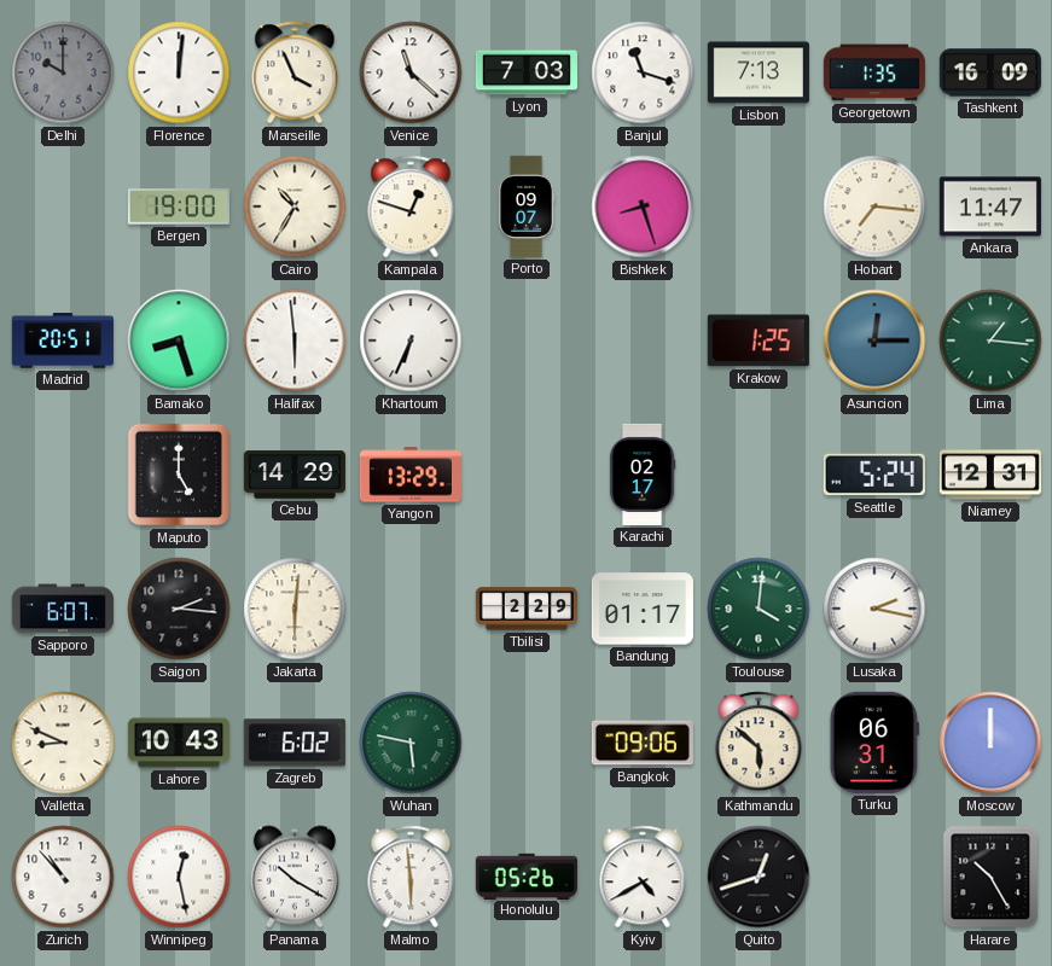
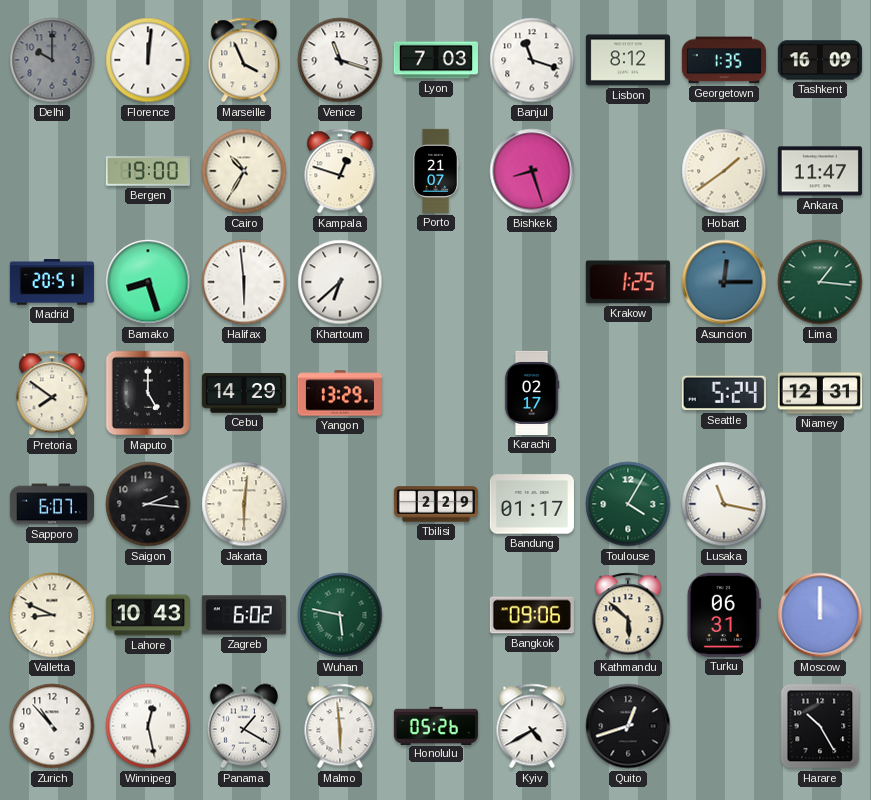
Venice: 11:22 -> 11:18 (340, 60)
Lisbon: 7:13 -> 8:12 (628, 60)
Porto: 09:07 -> 21:07 (436, 171)
Hobart: 7:16 -> 1:39 (724, 171)
Khartoum: 6:34 -> 6:38 (340, 282)
Pretoria: none -> 7:51 (52, 393)
Toulouse: 4:01 -> 4:05 (628, 504)
Lusaka: 2:17 -> 11:17 (724, 504)
Panama: 10:20 -> 1:20 (244, 726)
